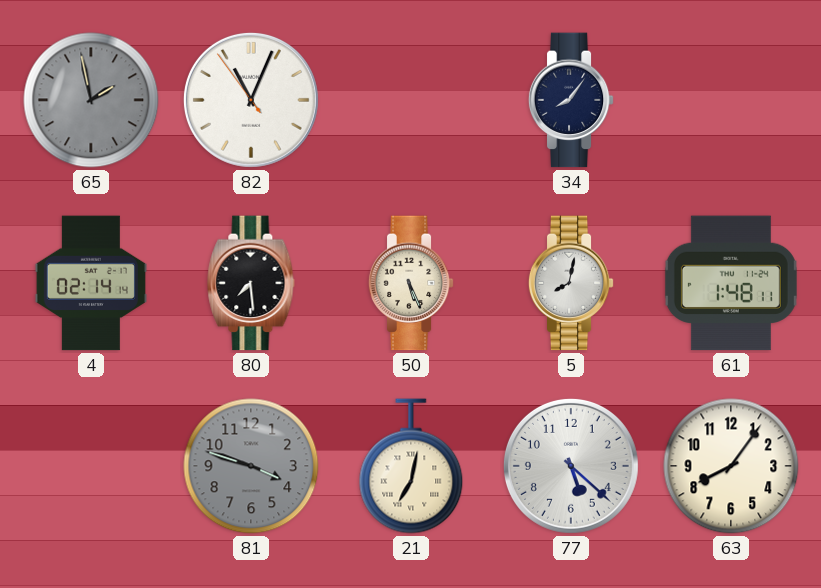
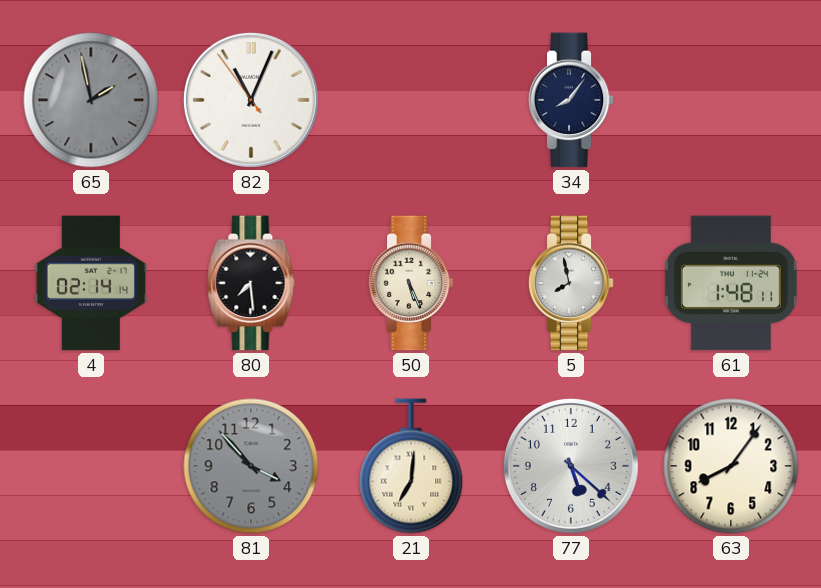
5: 8:02 -> 7:58 (571, 283)
81: 3:48 -> 3:53 (251, 466)
21: 7:02 -> 7:01 (411, 466)
